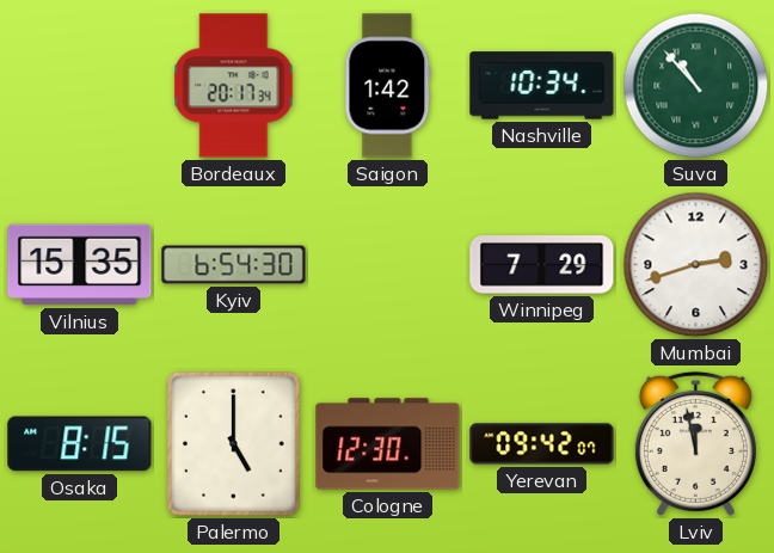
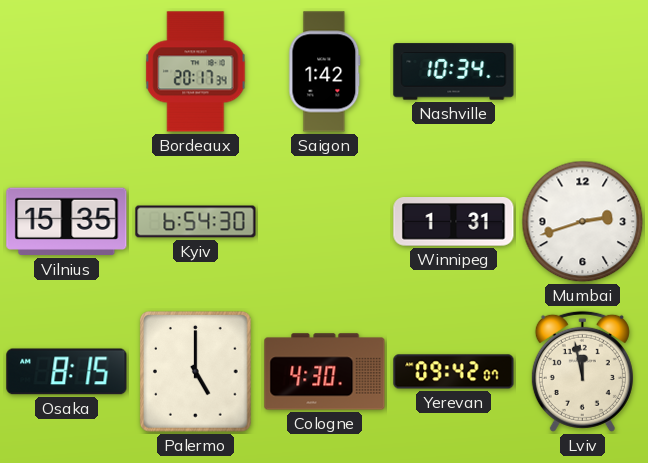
Suva: 10:53 -> none (696, 86)
Winnipeg: 7:29 -> 1:31 (454, 222)
Cologne: 12:30 -> 4:30 (325, 372)
